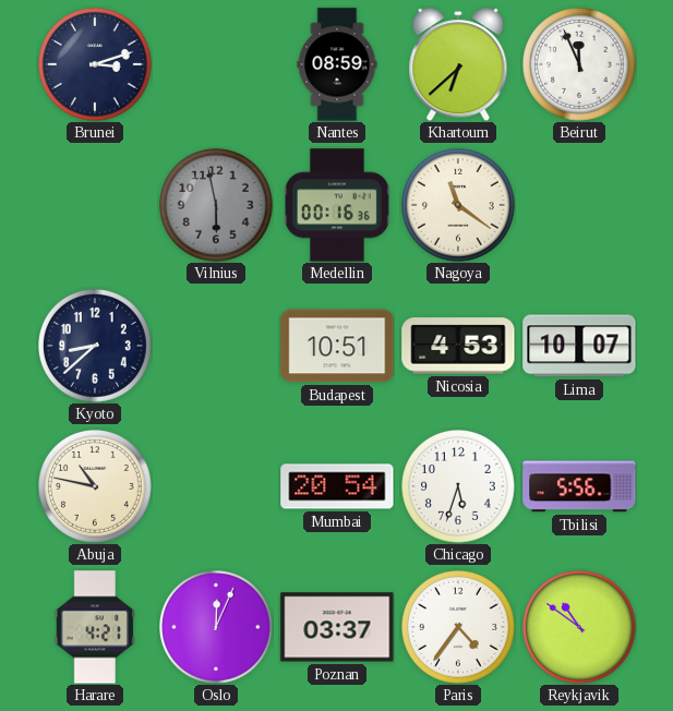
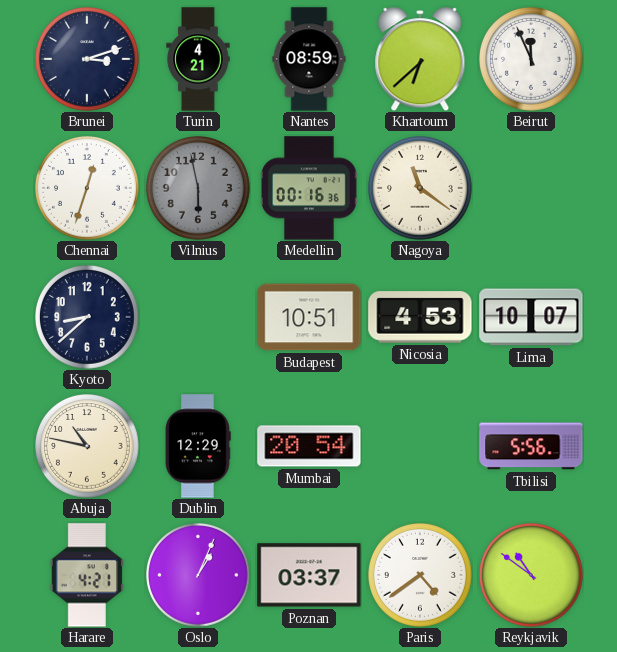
Turin: none -> 4:21 (198, 59)
Chennai: none -> 12:33 (88, 189)
Dublin: none -> 12:29 (198, 446)
Chicago: 5:33 -> none (459, 487)
Oslo: 12:04 -> 1:04 (199, 576)
Paris: 4:36 -> 4:39 (421, 576)
